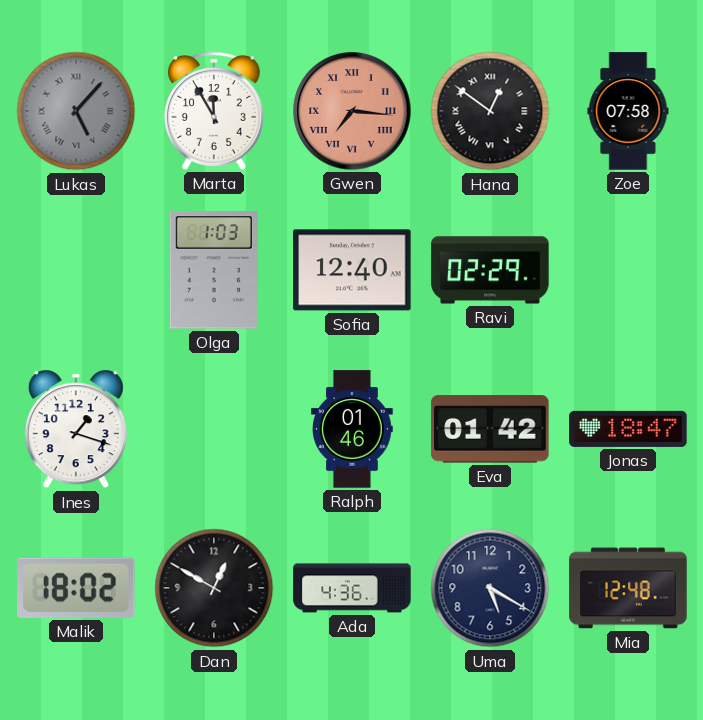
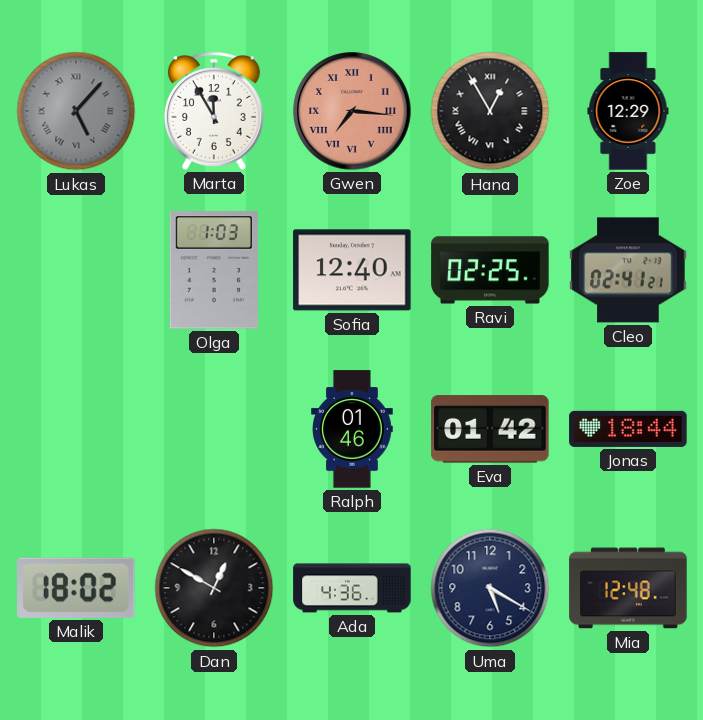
Hana: 12:51 -> 12:55 (490, 111)
Zoe: 07:58 -> 12:29 (628, 111)
Ravi: 02:29 -> 02:25 (490, 270)
Cleo: none -> 02:41 (628, 270)
Ines: 1:18 -> none (76, 429)
Jonas: 18:47 -> 18:44 (628, 429)
